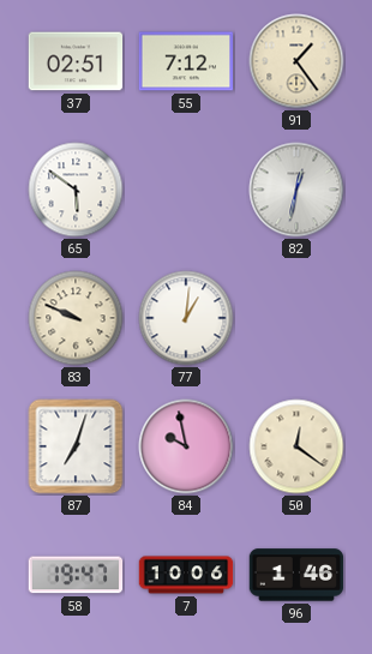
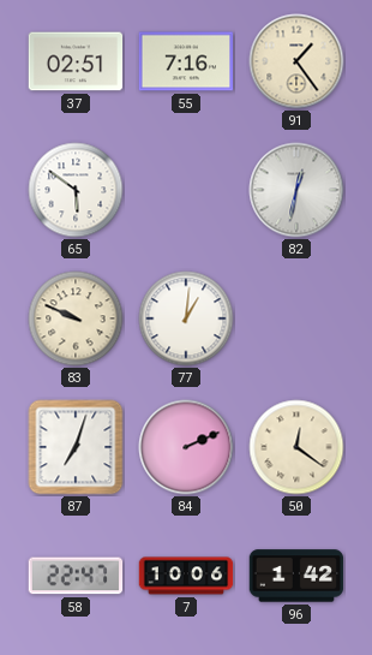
55: 7:12 -> 7:16 (186, 61)
84: 9:58 -> 2:11 (186, 447)
58: 19:47 -> 22:47 (76, 576)
96: 1:46 -> 1:42 (296, 576)
